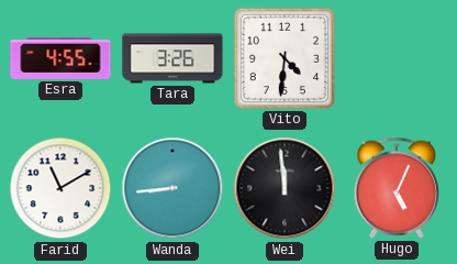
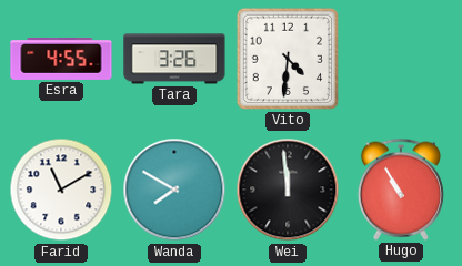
Wanda: 8:44 -> 7:50 (174, 190)
Hugo: 5:04 -> 10:55 (401, 190)
